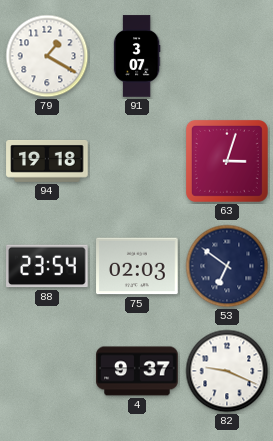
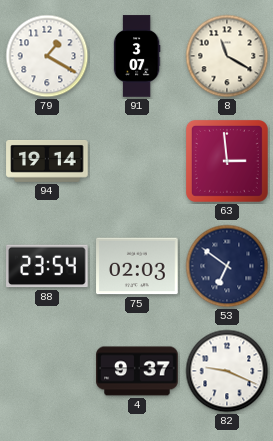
8: none -> 11:20 (227, 56)
94: 19:18 -> 19:14 (47, 161)
63: 3:03 -> 2:59 (227, 161)
